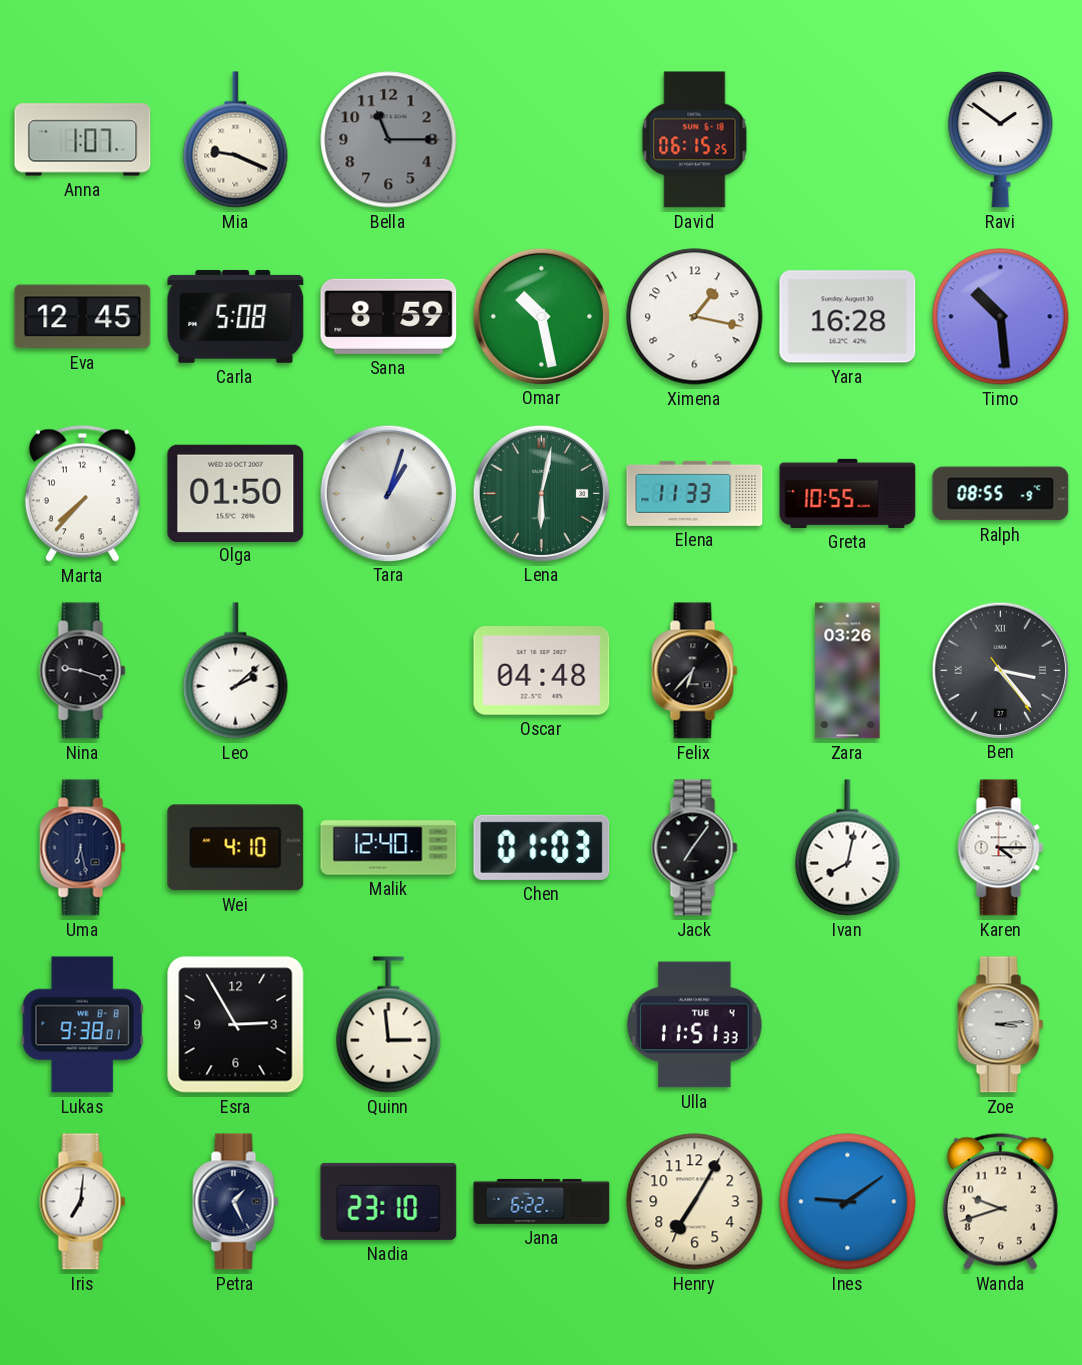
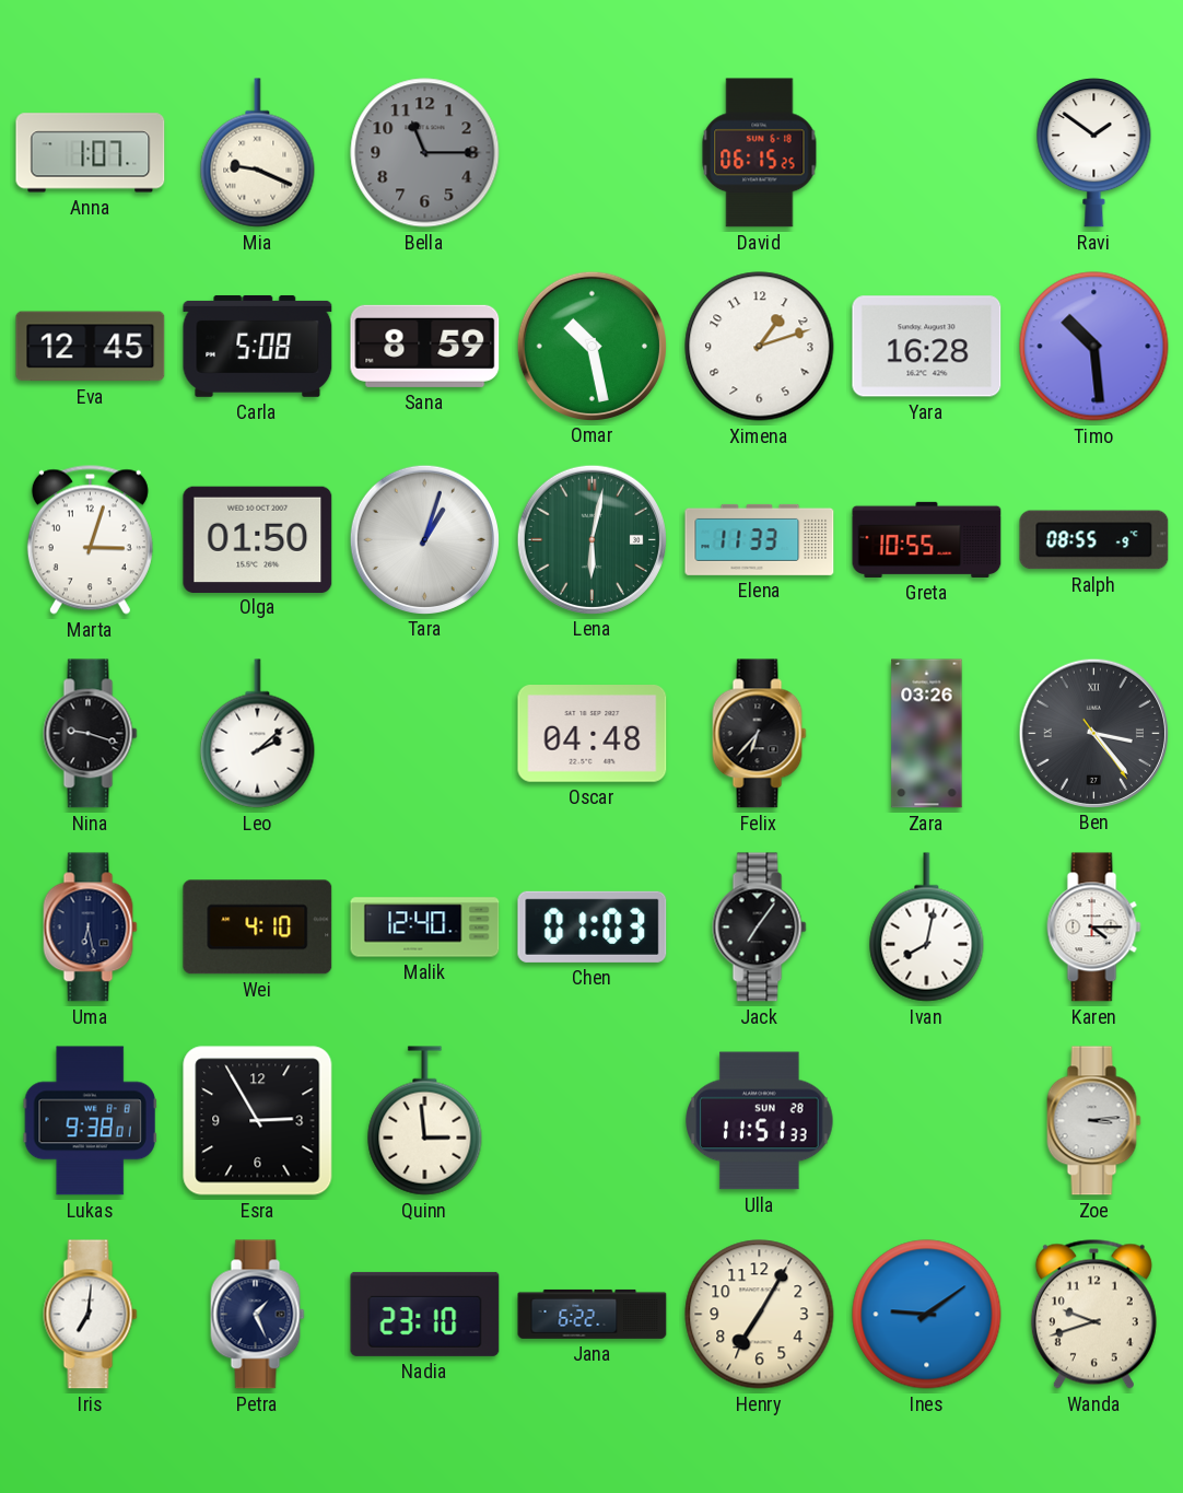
Ximena: 1:17 -> 1:12 (760, 347)
Marta: 7:37 -> 3:03 (90, 539)
Ulla date: TUE 4 -> SUN 28 (760, 1121)
